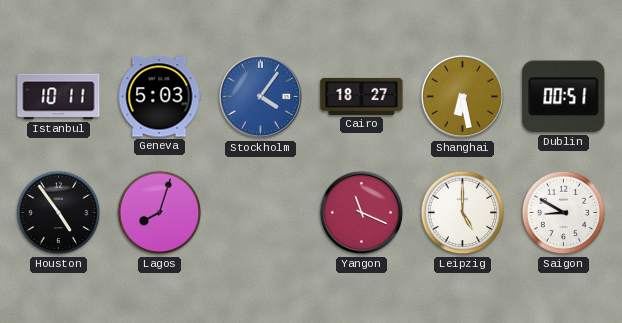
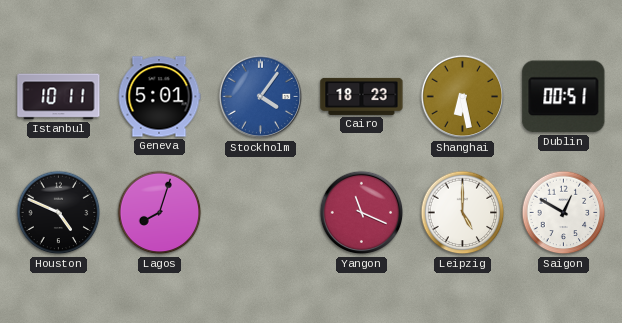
Geneva: 5:03 -> 5:01 (159, 97)
Cairo: 18:27 -> 18:23 (362, 96)
Houston: 4:54 -> 4:49 (59, 213)
Saigon: 8:50 -> 12:50 (564, 213)
